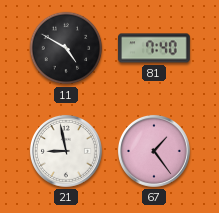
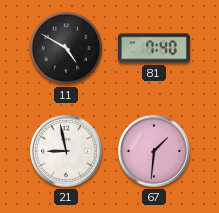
67: 1:24 -> 1:31 (154, 151)
